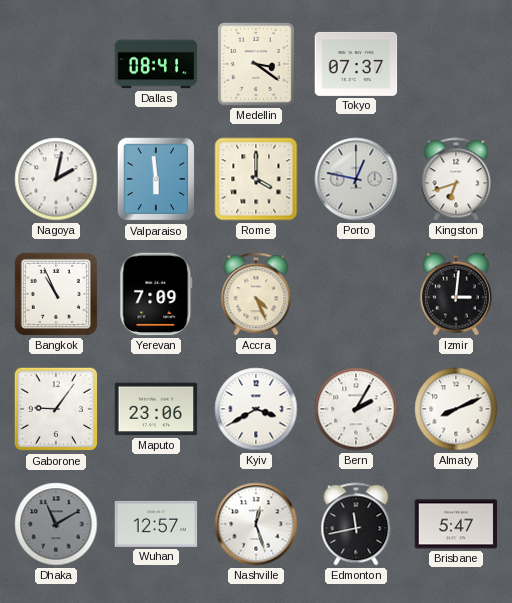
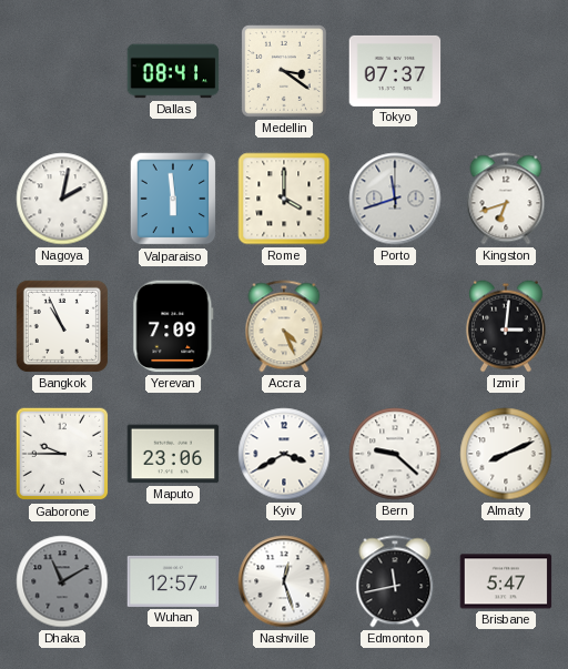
Porto: 12:47 -> 11:42 (395, 199)
Gaborone: 9:06 -> 9:45 (62, 454)
Bern: 2:05 -> 9:22 (395, 454)
